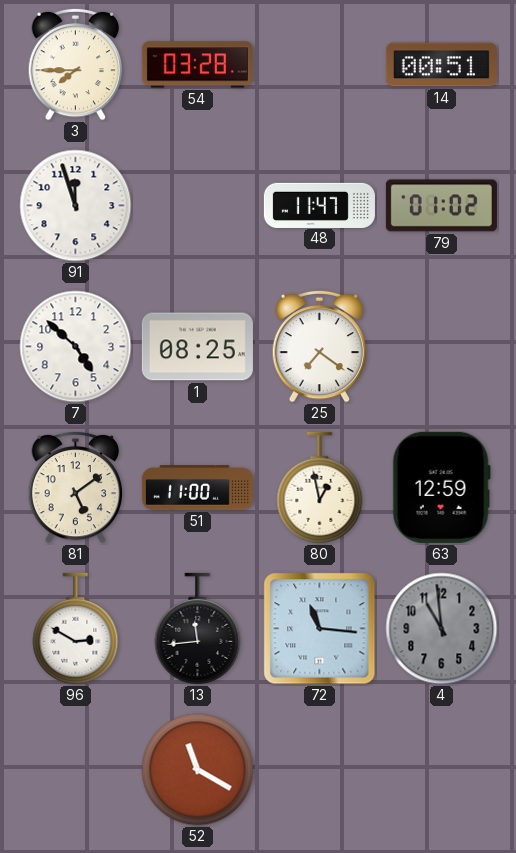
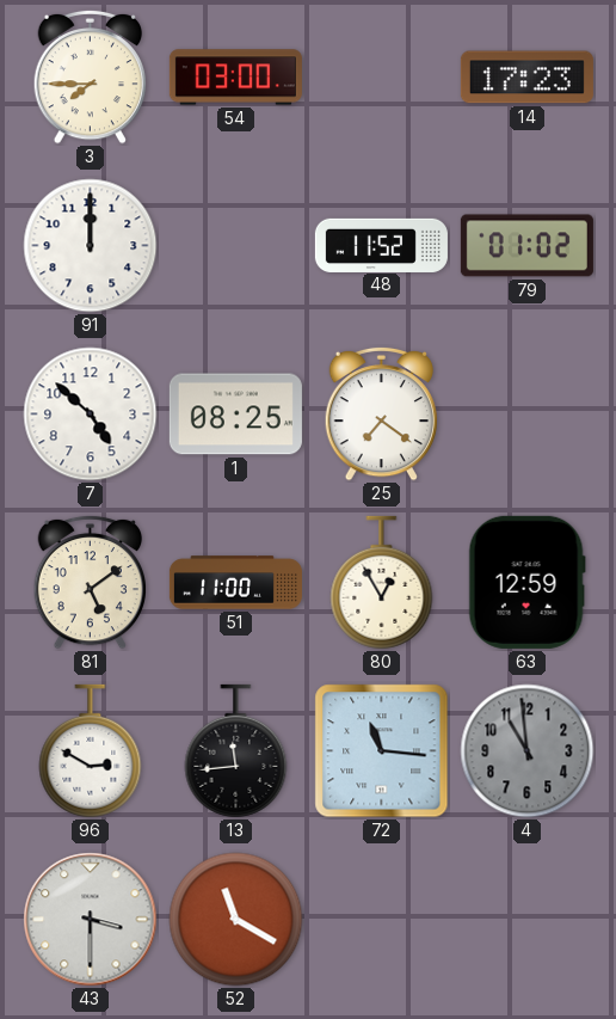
54: 03:28 -> 03:00 (235, 78)
14: 00:51 -> 17:23 (526, 78)
91: 11:57 -> 12:00 (91, 246)
48: 11:47 -> 11:52 (381, 245)
80: 12:58 -> 12:55 (382, 583)
43: none -> 3:30 (91, 920)
